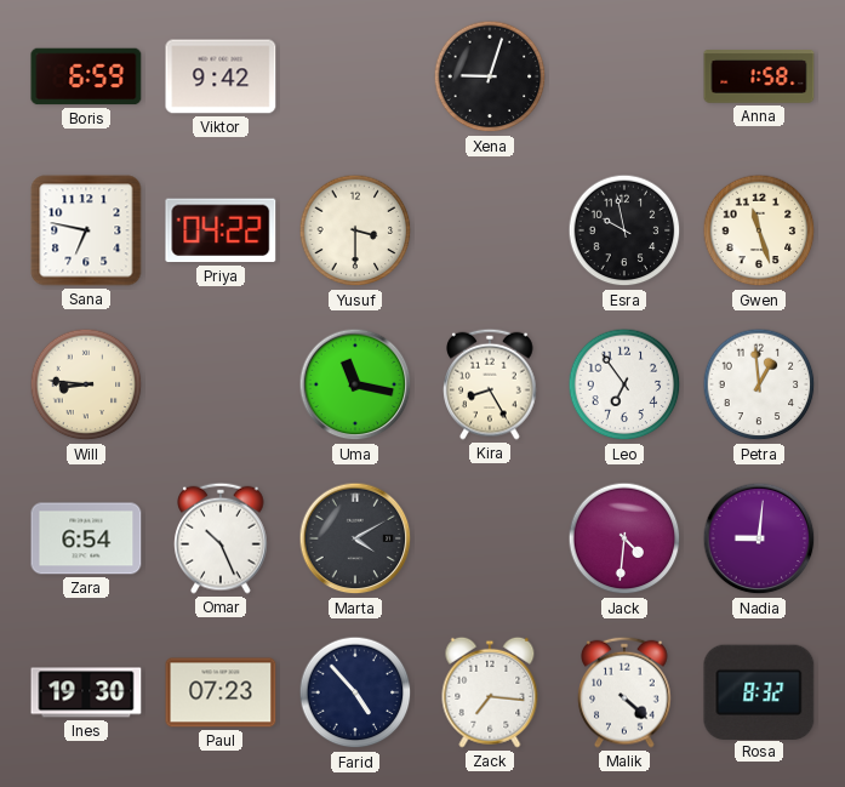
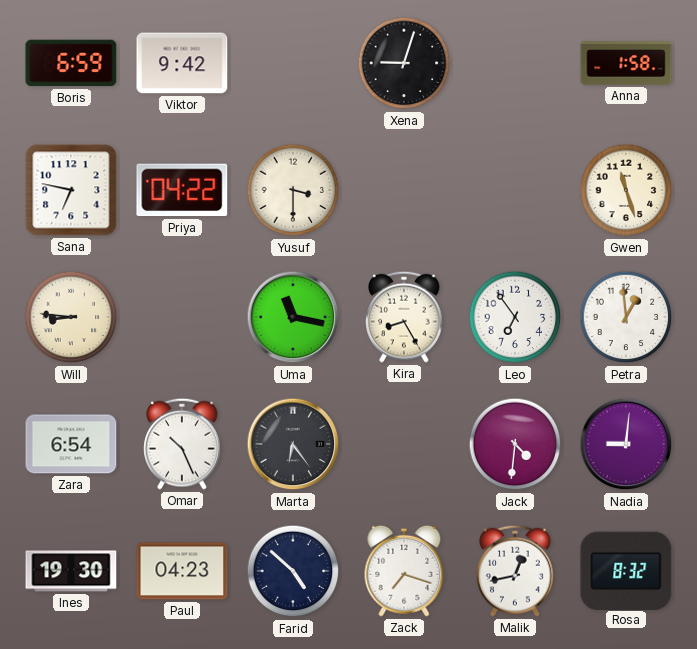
Esra: 9:58 -> none (624, 230)
Marta: 4:10 -> 6:24 (293, 444)
Paul: 07:23 -> 04:23 (182, 571)
Farid: 4:53 -> 4:52 (293, 571)
Zack: 7:16 -> 7:18 (404, 571)
Malik: 4:22 -> 12:43 (515, 571)
